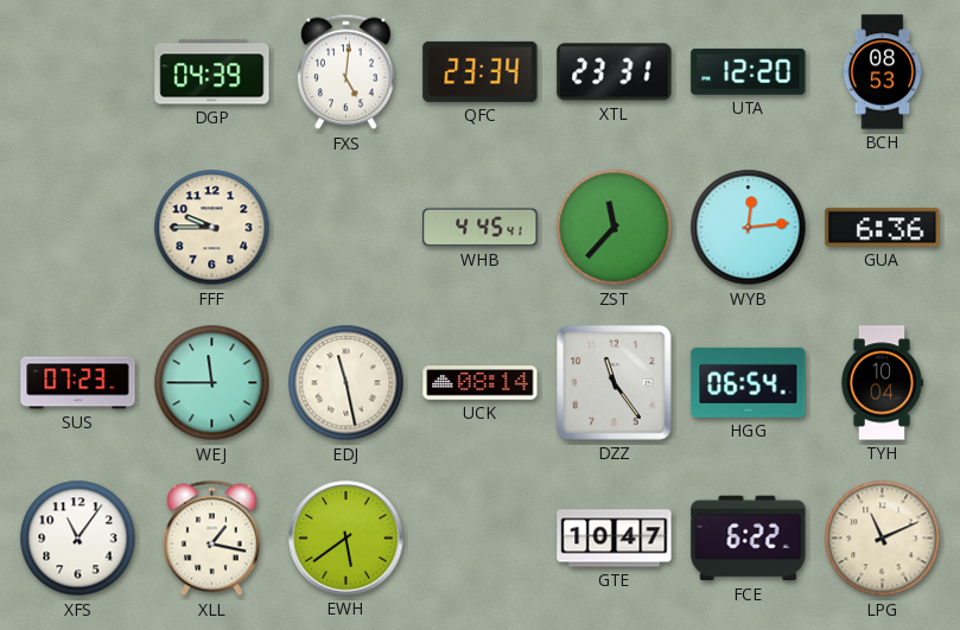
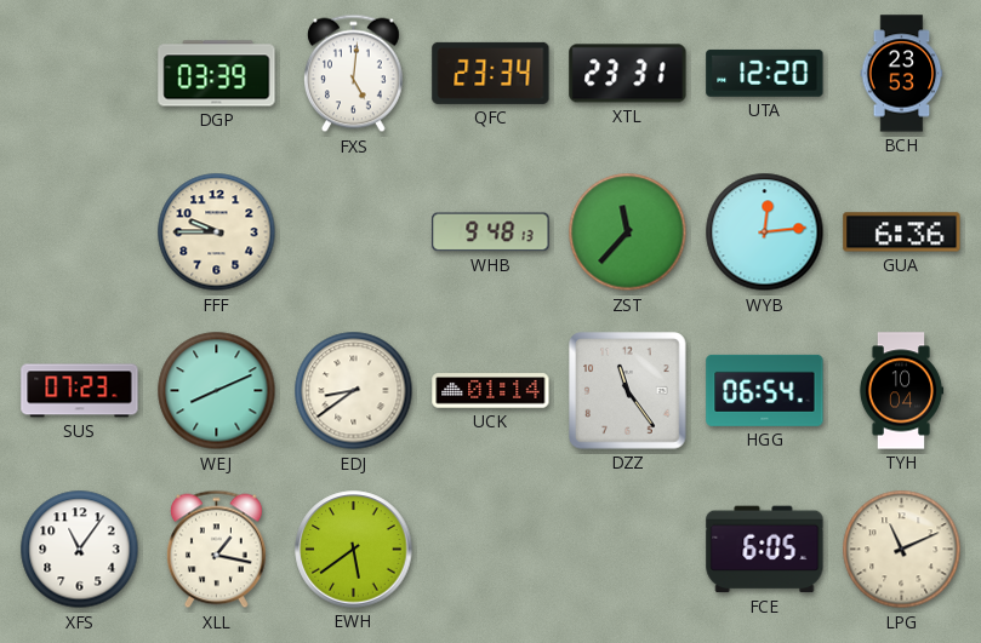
DGP: 04:39 -> 03:39 (217, 74)
BCH: 08:53 -> 23:53 (902, 74)
WHB: 4:45 -> 9:48 (491, 232)
WEJ: 11:45 -> 8:11 (217, 391)
EDJ: 11:28 -> 8:39 (354, 391)
UCK: 08:14 -> 01:14 (491, 391)
GTE: 10:47 -> none (615, 539)
FCE: 6:22 -> 6:05 (765, 550)
